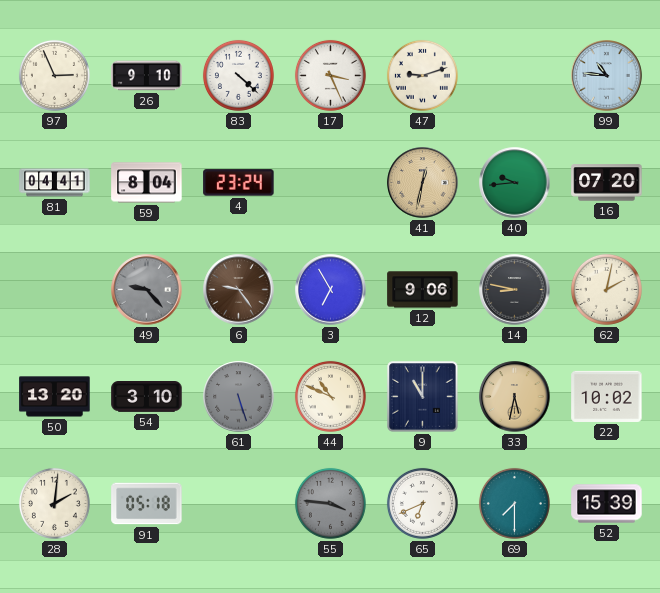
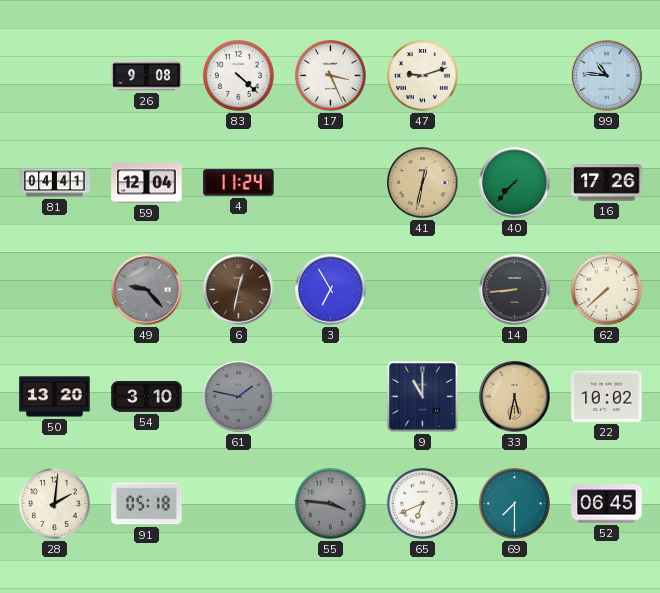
97: 2:56 -> none (54, 75)
26: 9:10 -> 9:08 (147, 76)
59: 8:04 -> 12:04 (147, 183)
4: 23:24 -> 11:24 (239, 183)
40: 9:44 -> 7:37 (515, 183)
16: 07:20 -> 17:26 (607, 183)
6: 9:24 -> 12:32 (239, 290)
12: 9:06 -> none (423, 290)
14: 8:47 -> 8:44 (515, 290)
62: 2:02 -> 7:38 (606, 289)
61: 5:27 -> 1:47 (239, 397)
44: 10:49 -> none (330, 396)
52: 15:39 -> 06:45 (607, 504)
